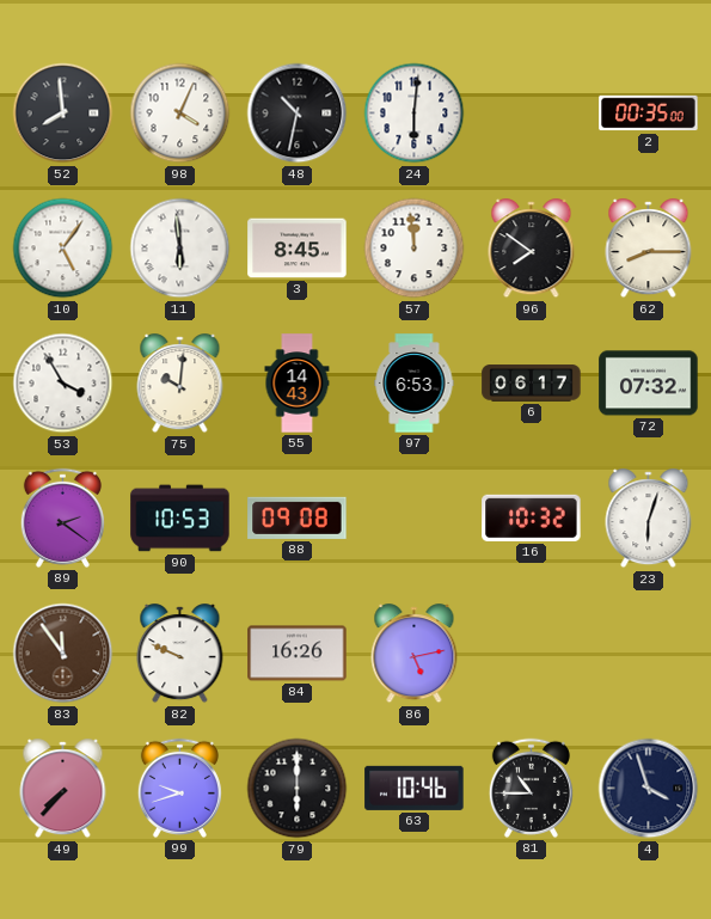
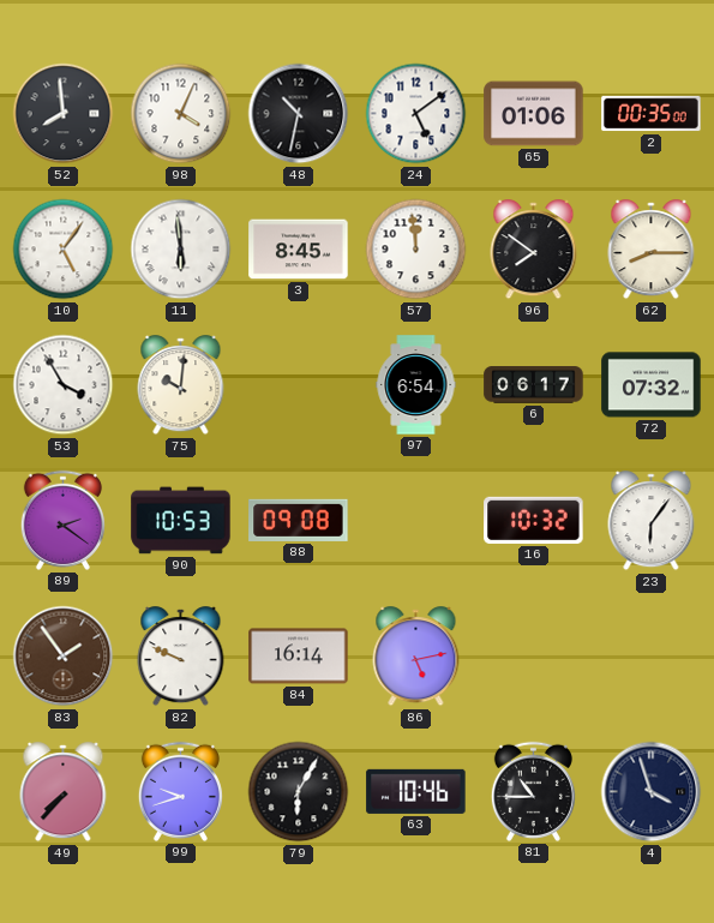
24: 6:01 -> 5:09 (416, 114)
65: none -> 01:06 (534, 114)
55: 14:43 -> none (298, 384)
97: 6:53 -> 6:54 (416, 385)
23: 6:03 -> 6:06 (652, 521)
83: 11:54 -> 1:54 (64, 657)
84: 16:26 -> 16:14 (299, 657)
79: 6:00 -> 6:05 (299, 792)
